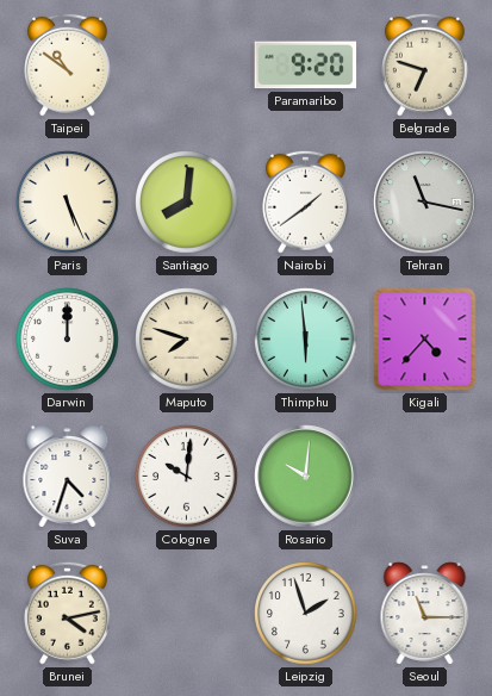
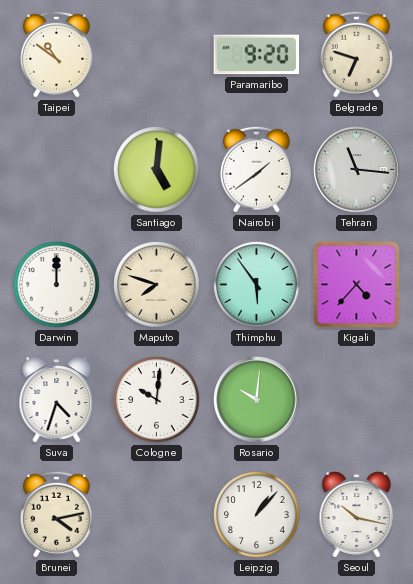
Paris: 5:26 -> none (68, 203)
Santiago: 8:01 -> 5:01 (157, 170)
Tehran: 11:17 -> 11:16 (357, 170)
Thimphu: 5:59 -> 5:54 (257, 285)
Leipzig: 1:57 -> 1:07 (257, 515)
Seoul: 11:15 -> 10:17 (357, 515)
